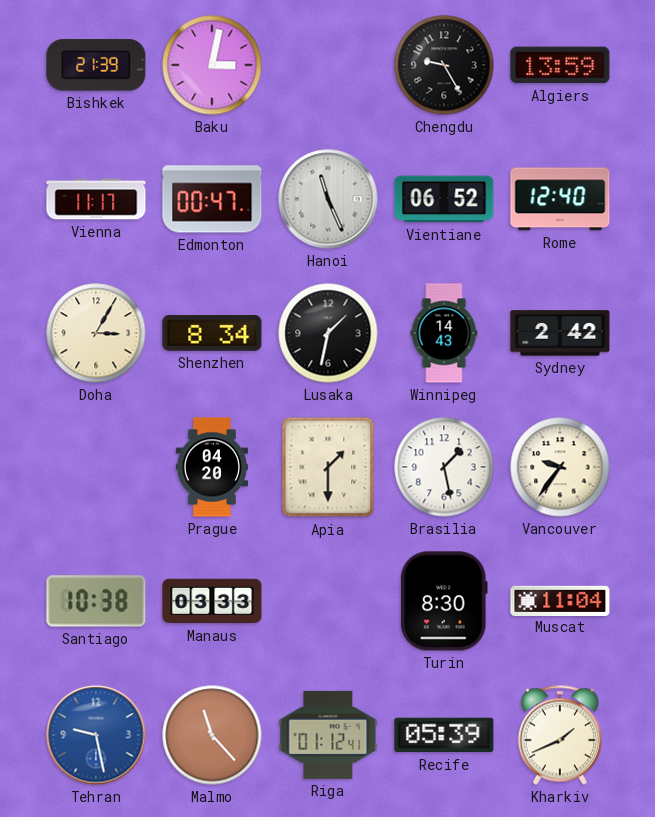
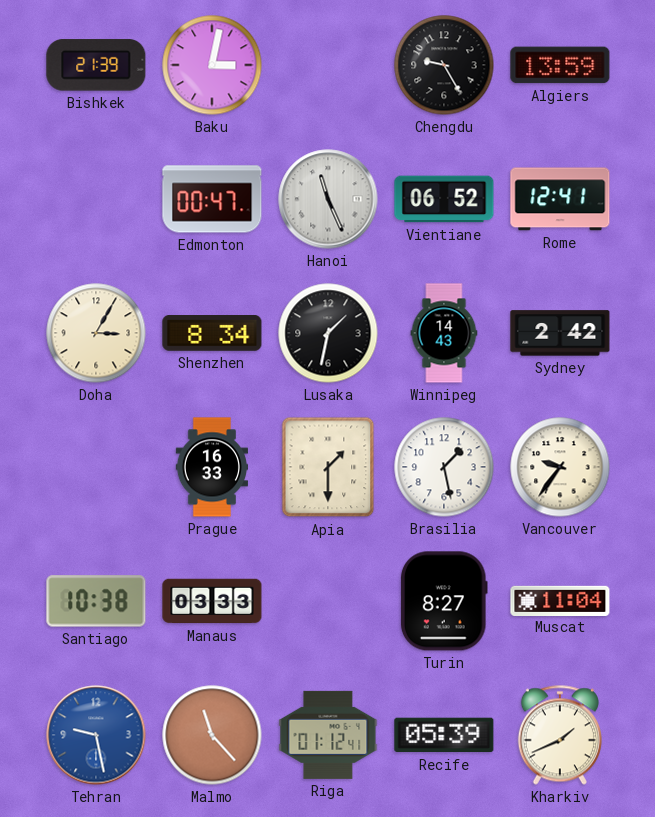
Vienna: 11:17 -> none (96, 199)
Rome: 12:40 -> 12:41 (560, 199)
Prague: 04:20 -> 16:33 (211, 467)
Turin: 8:30 -> 8:27 (444, 601)
